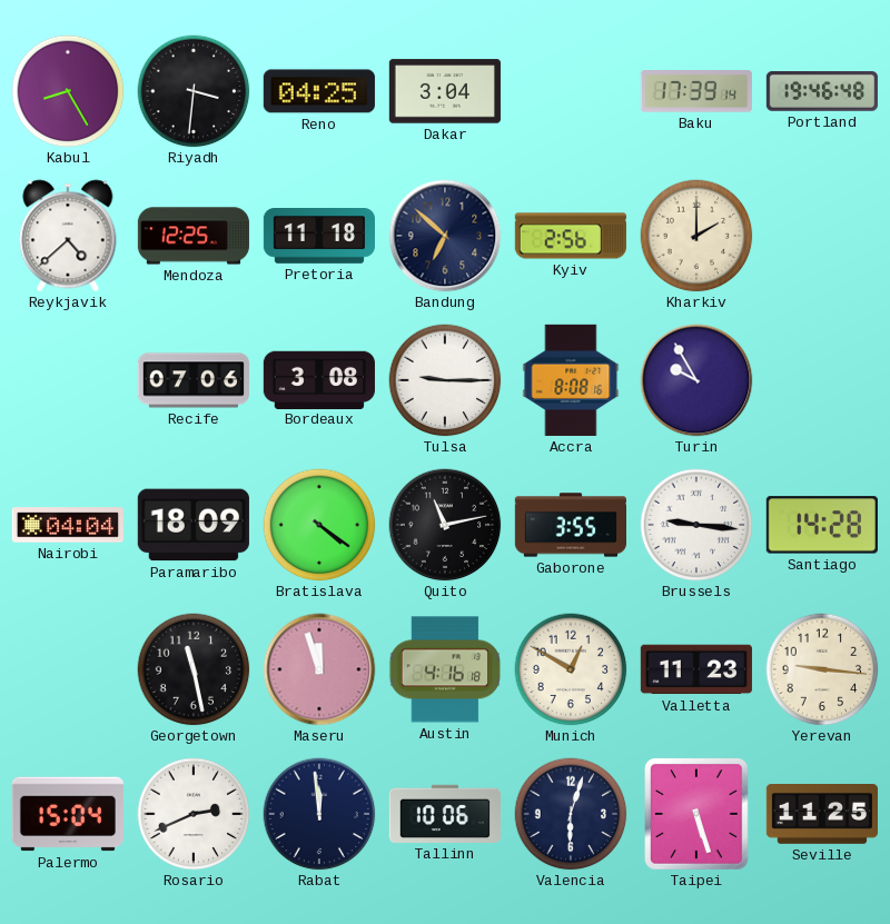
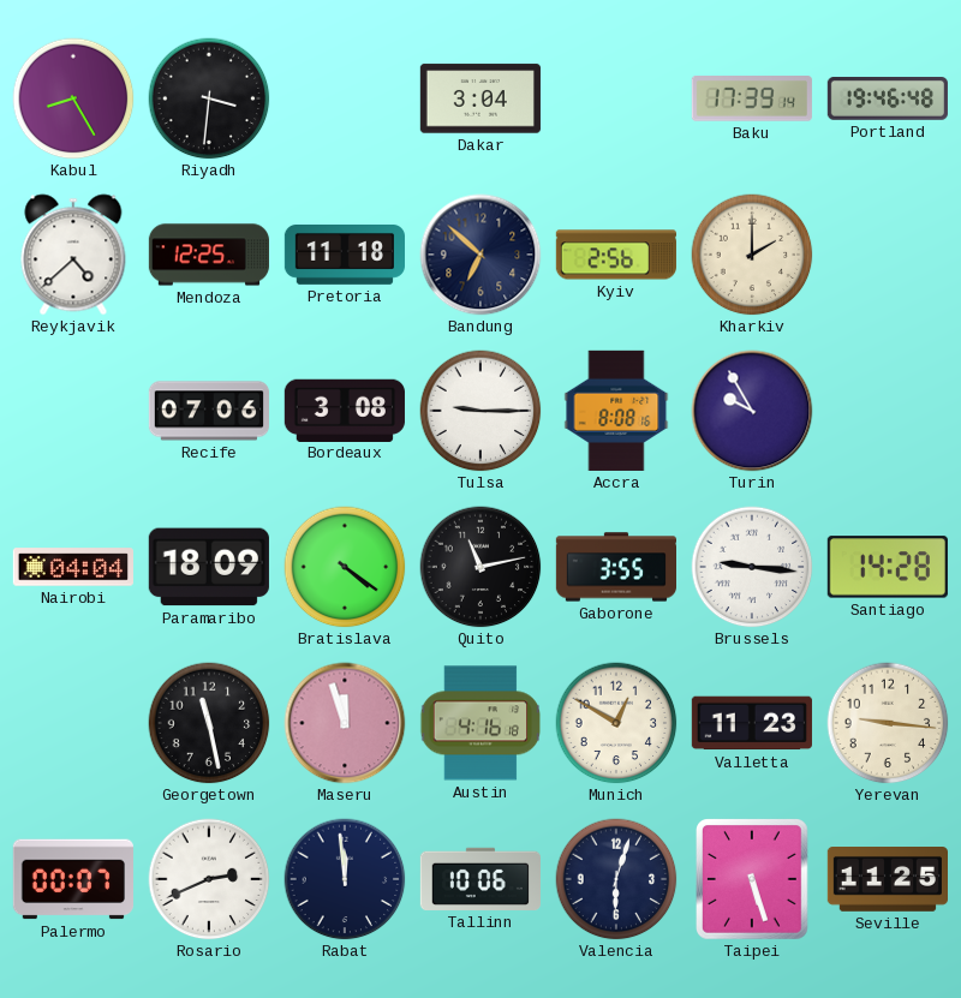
Reno: 04:25 -> none (319, 91)
Palermo: 15:04 -> 00:07 (73, 879)
